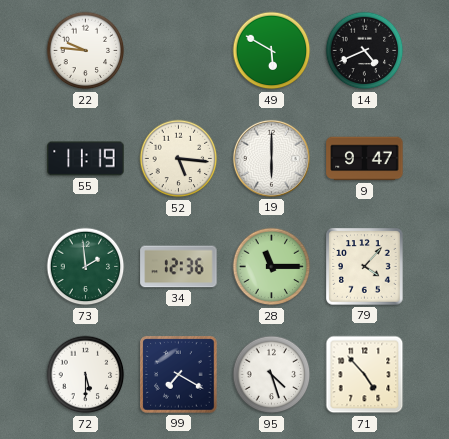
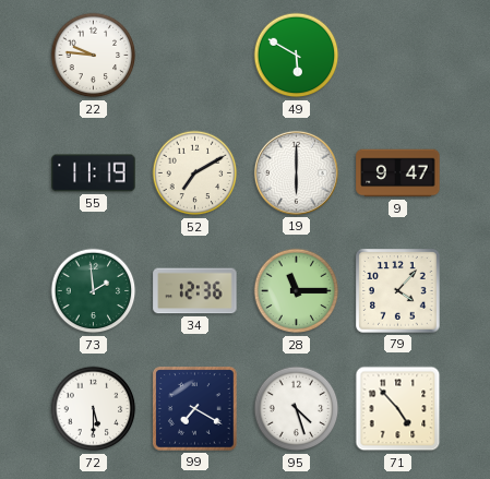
14: 4:41 -> none (365, 51)
52: 5:16 -> 7:10 (195, 173)
